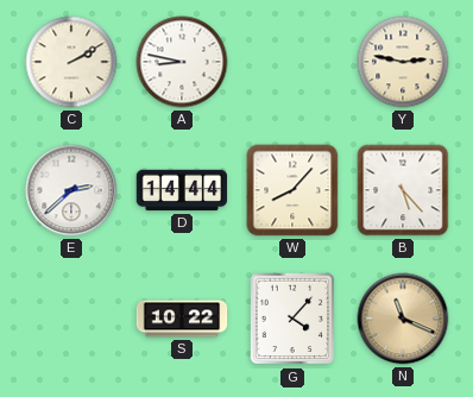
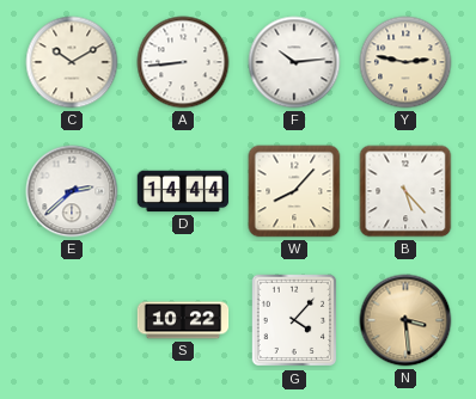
C: 2:10 -> 10:10 (72, 62)
A: 8:47 -> 8:44 (183, 62)
F: none -> 10:14 (294, 62)
N: 11:19 -> 3:29 (405, 320)
